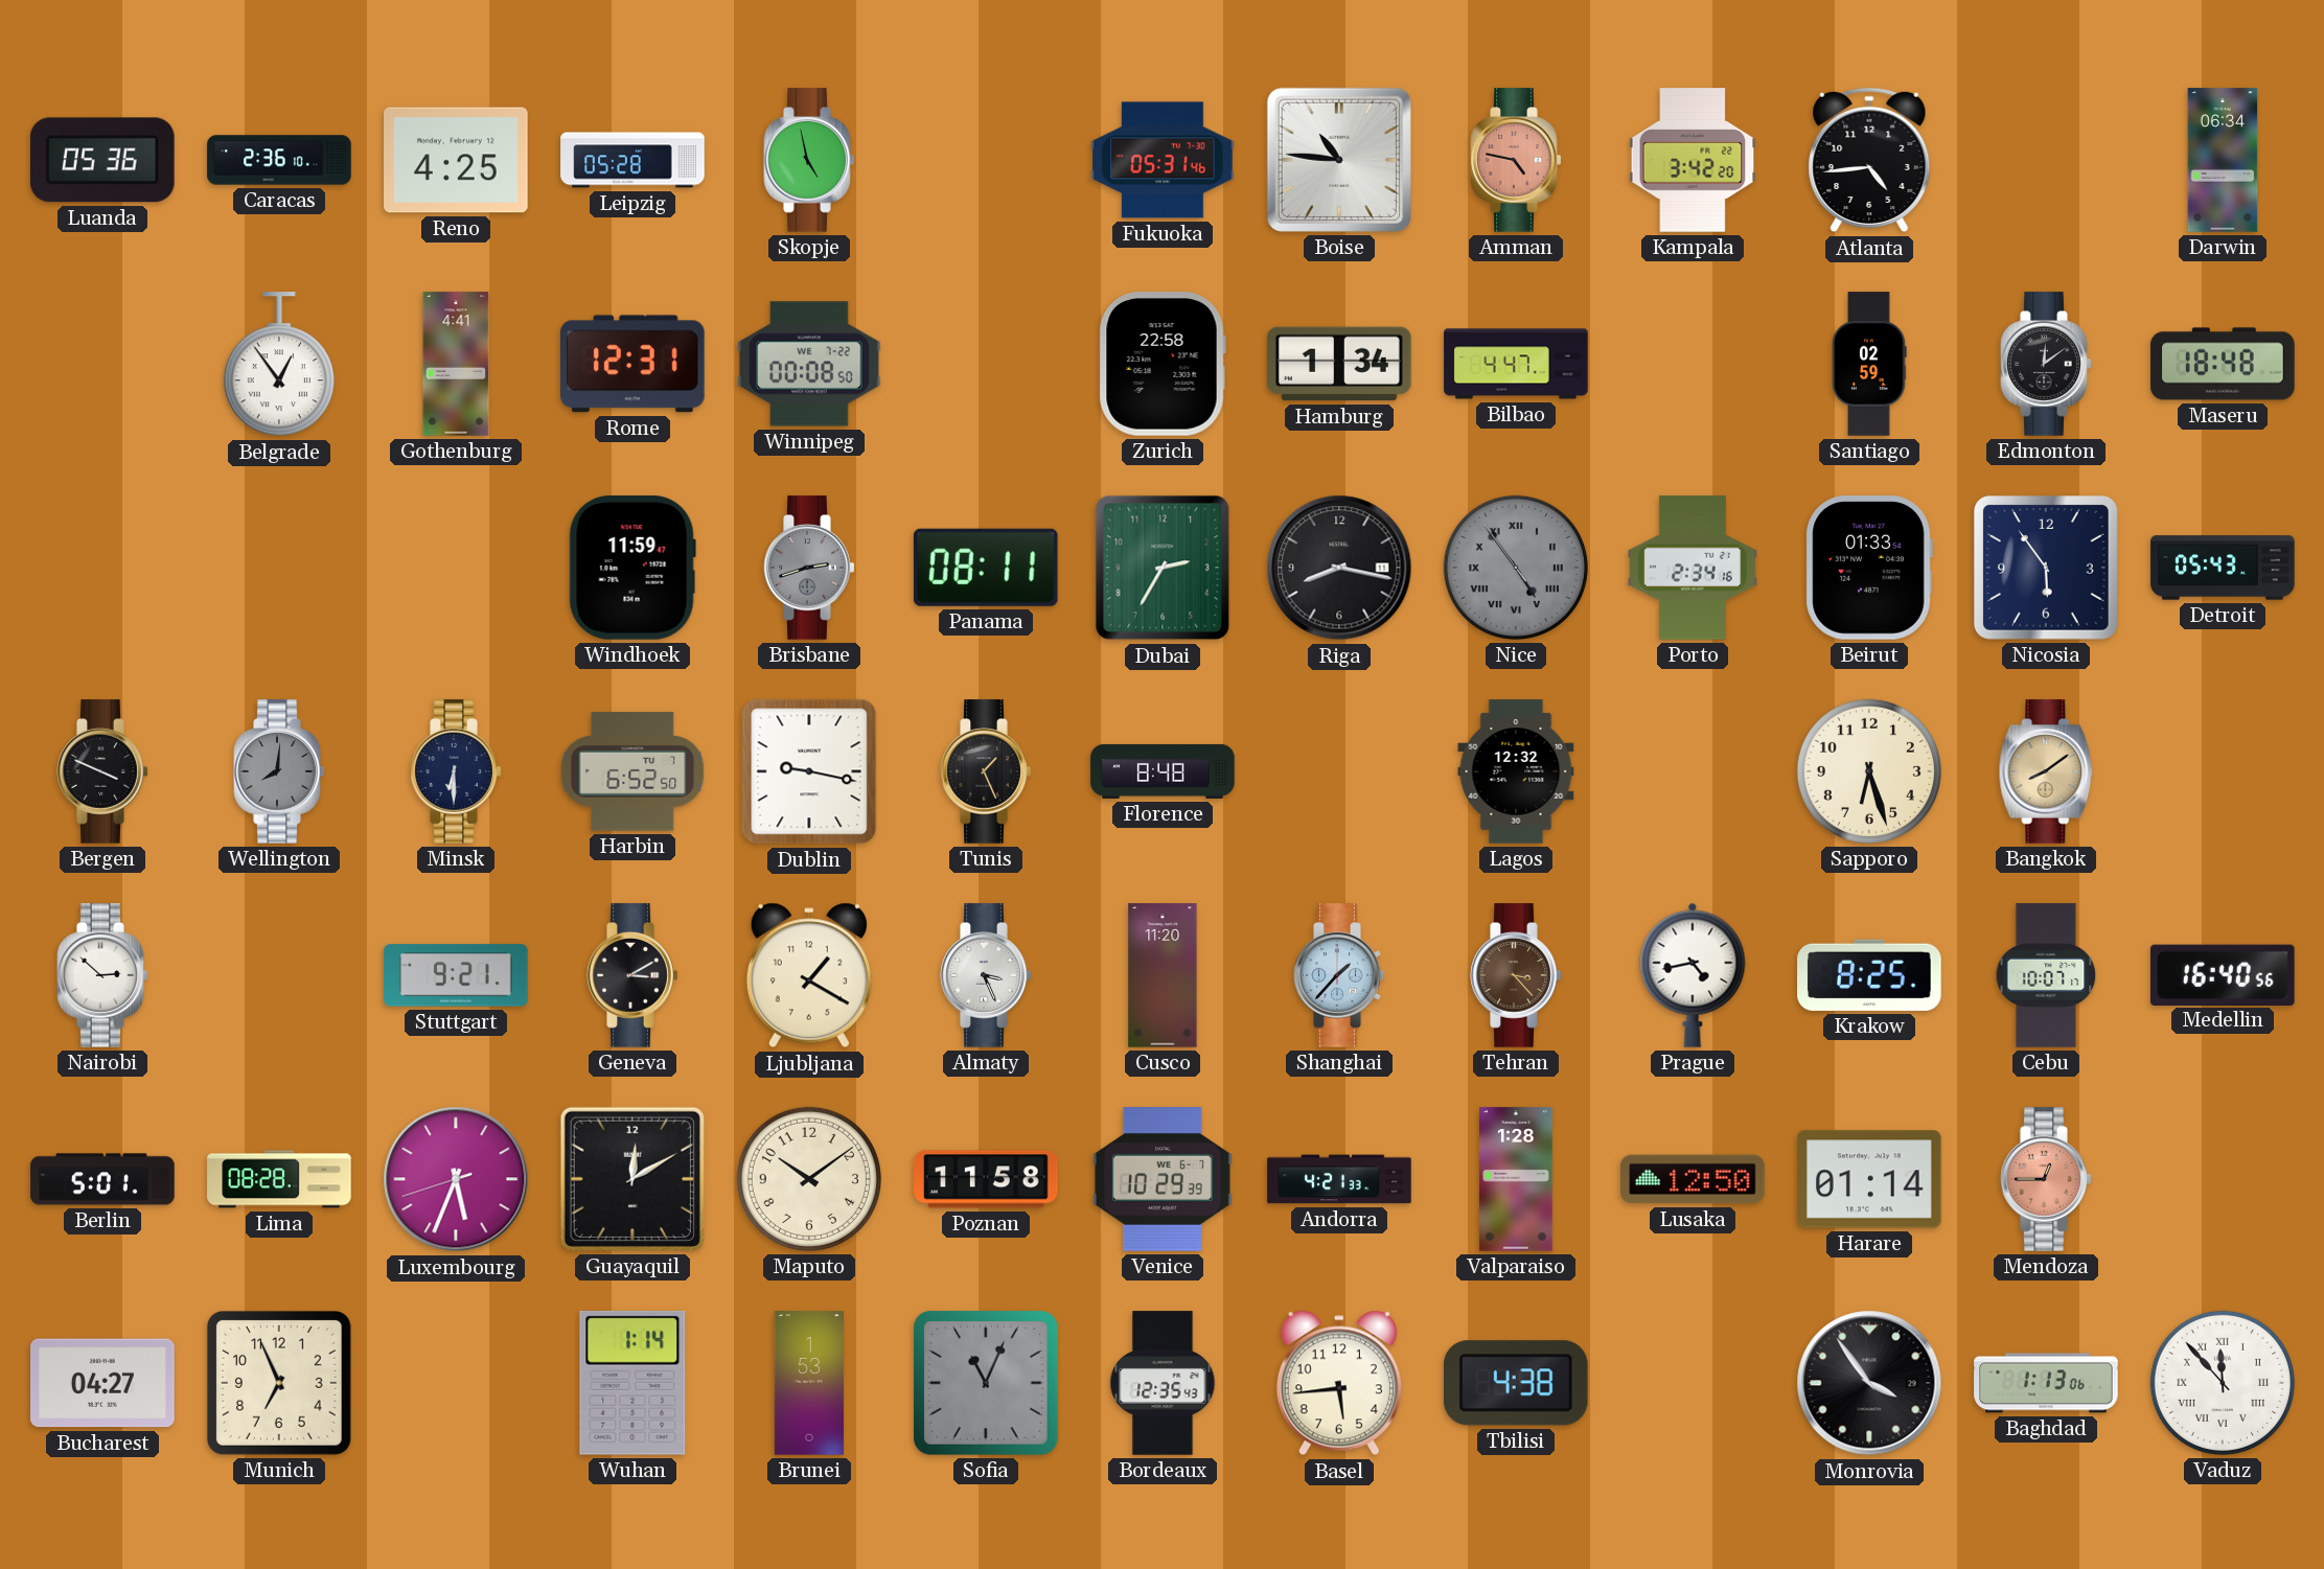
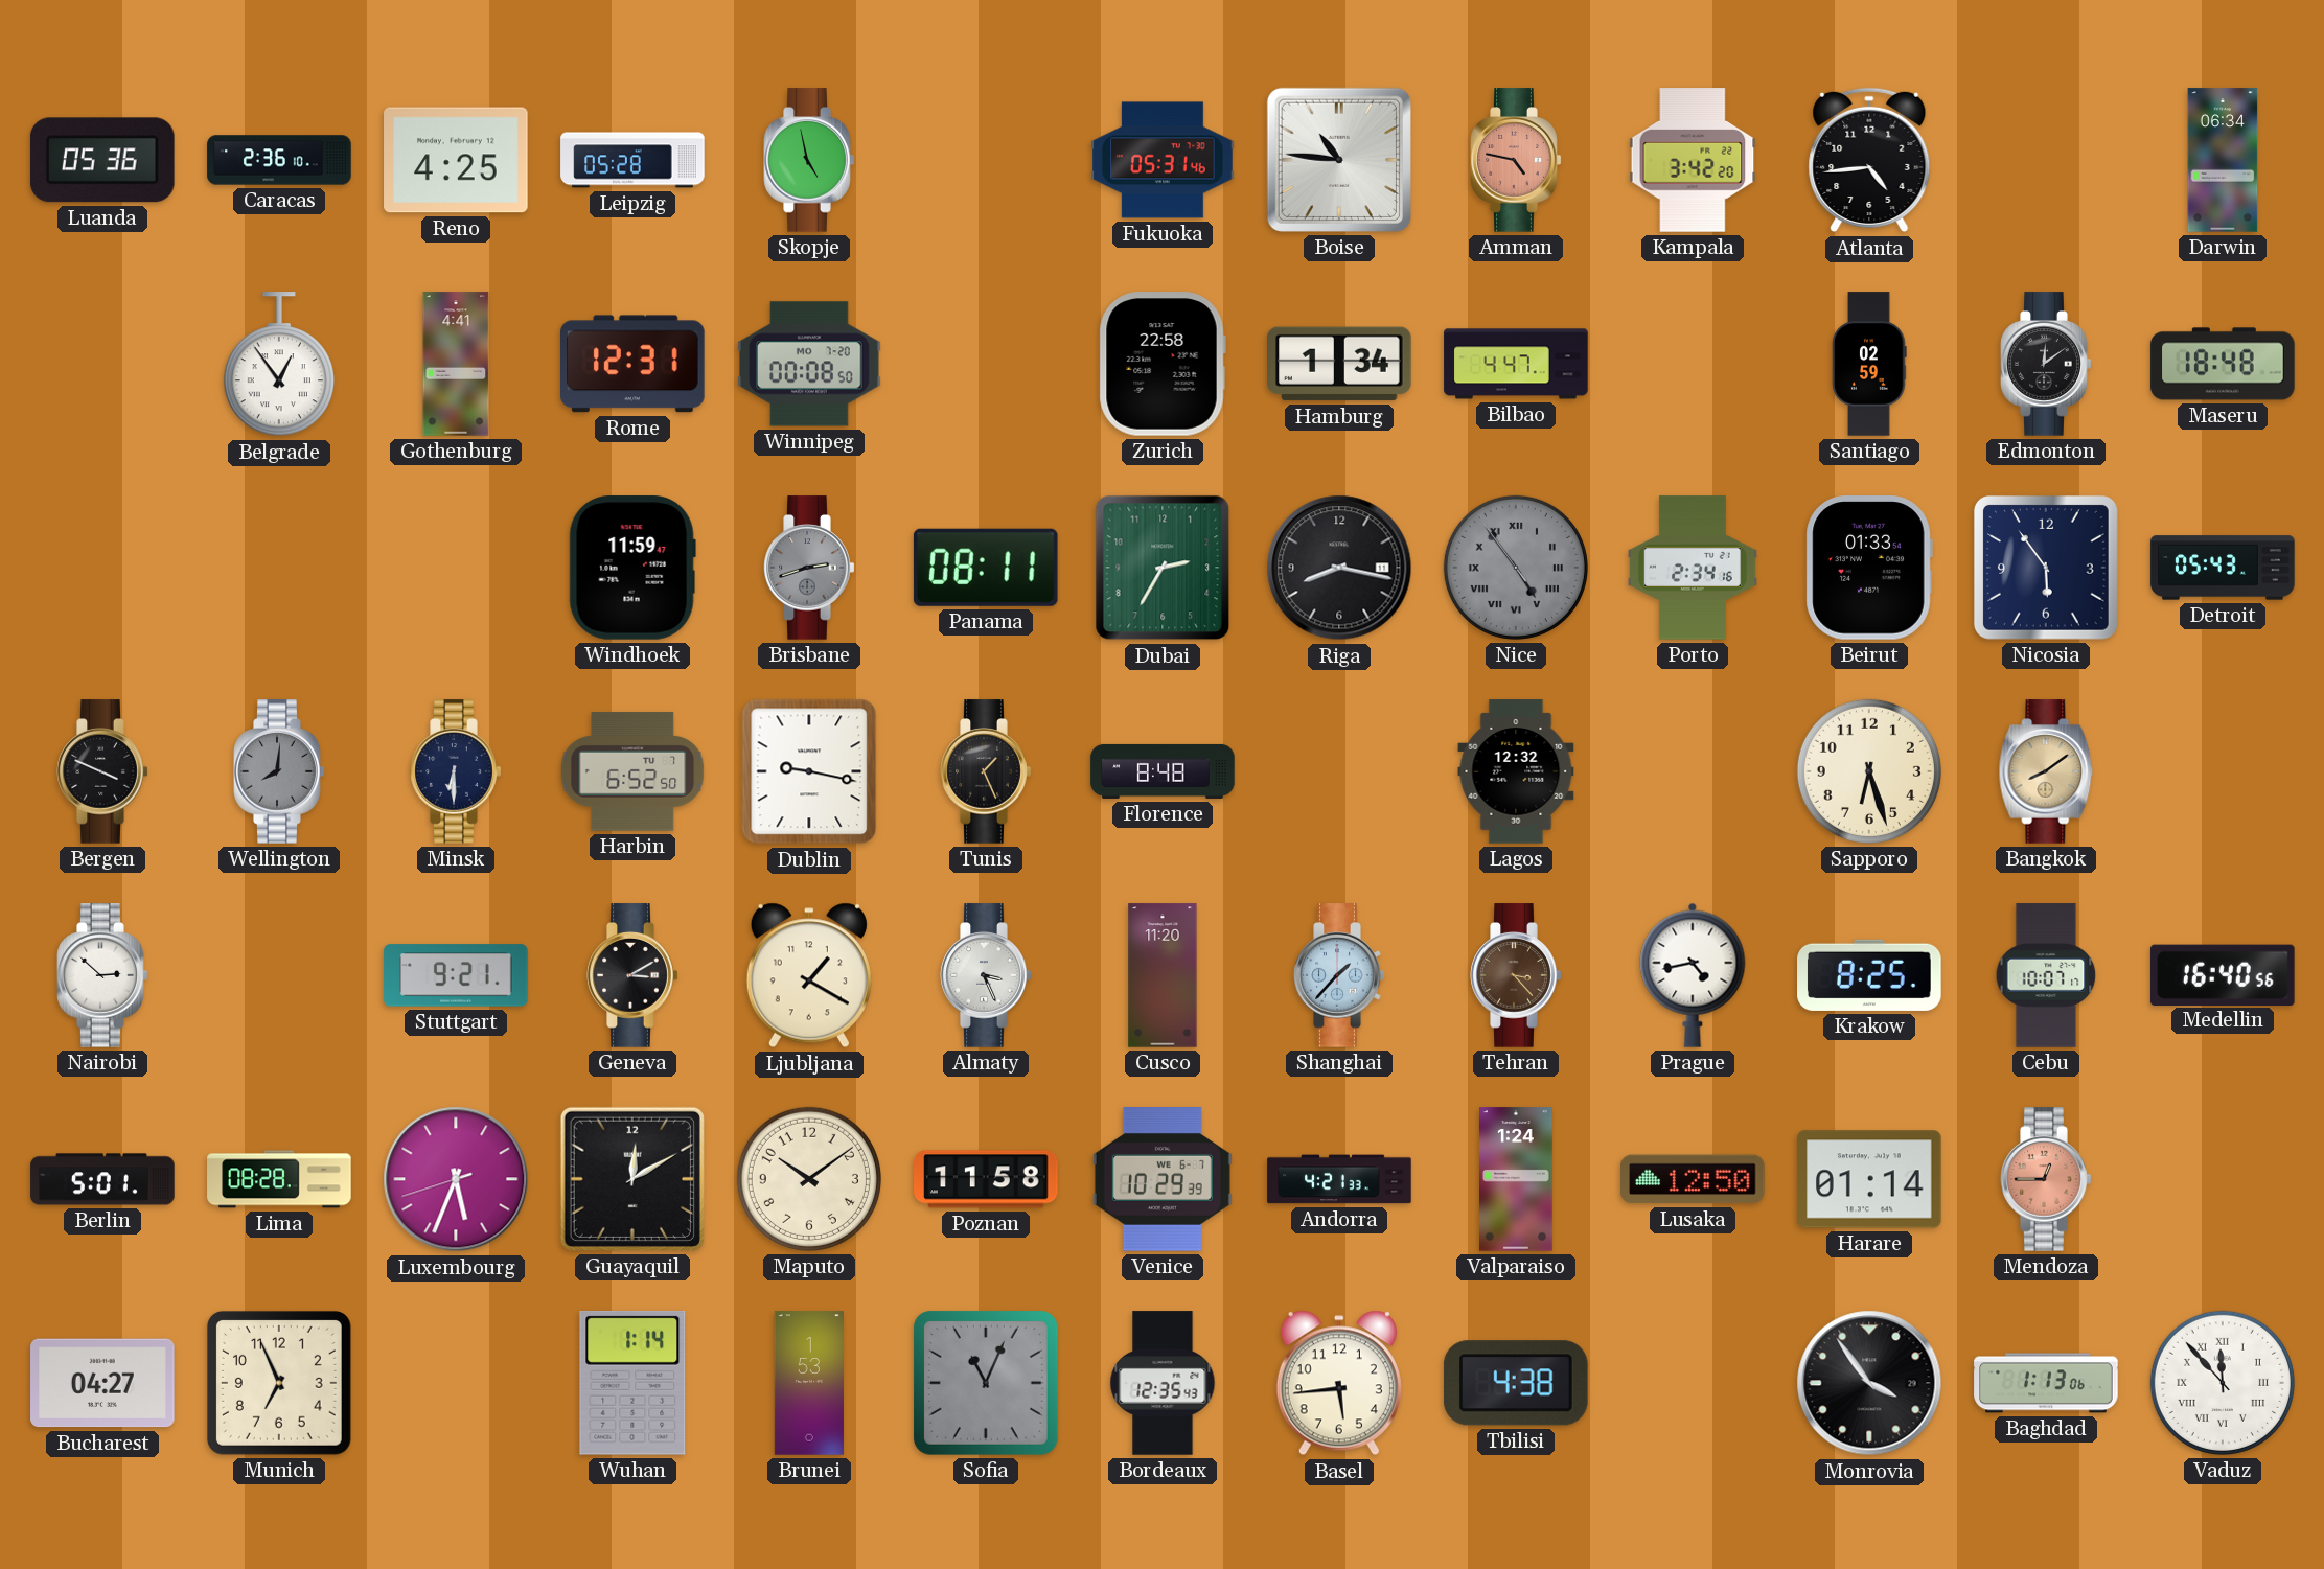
Winnipeg date: WE 7-22 -> MO 7-20 (809, 364)
Valparaiso: 1:28 -> 1:24 (1516, 1179)
